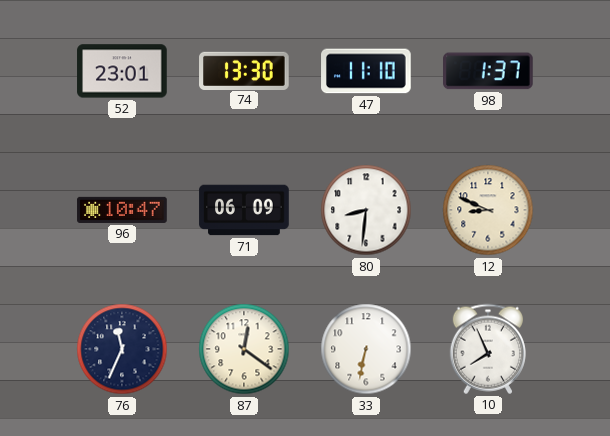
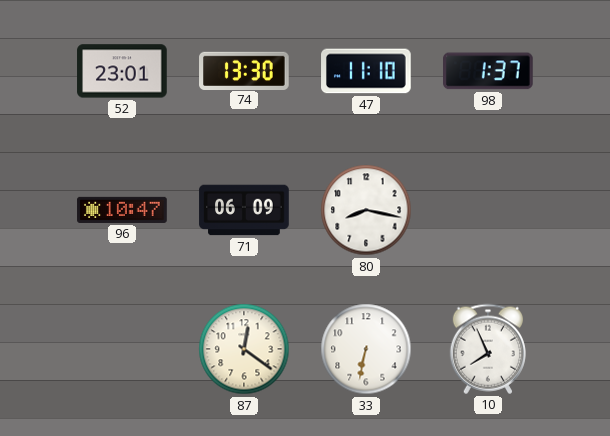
80: 8:31 -> 8:17 (366, 210)
12: 8:49 -> none (488, 210)
76: 11:34 -> none (122, 349)
